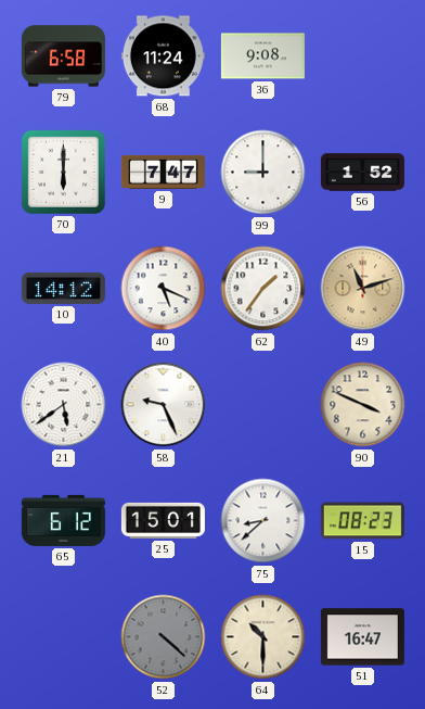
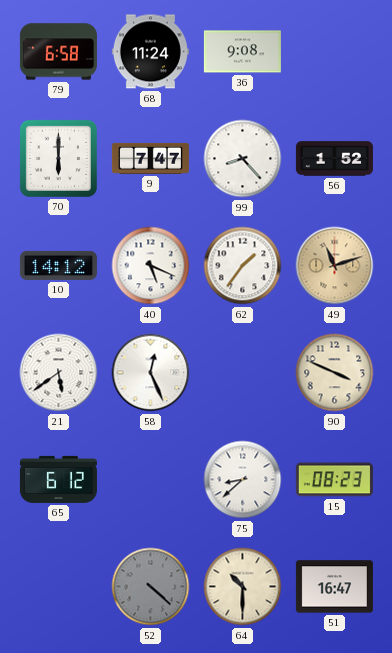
99: 9:00 -> 8:23 (243, 159)
58: 9:26 -> 12:26 (151, 373)
25: 15:01 -> none (163, 520)
